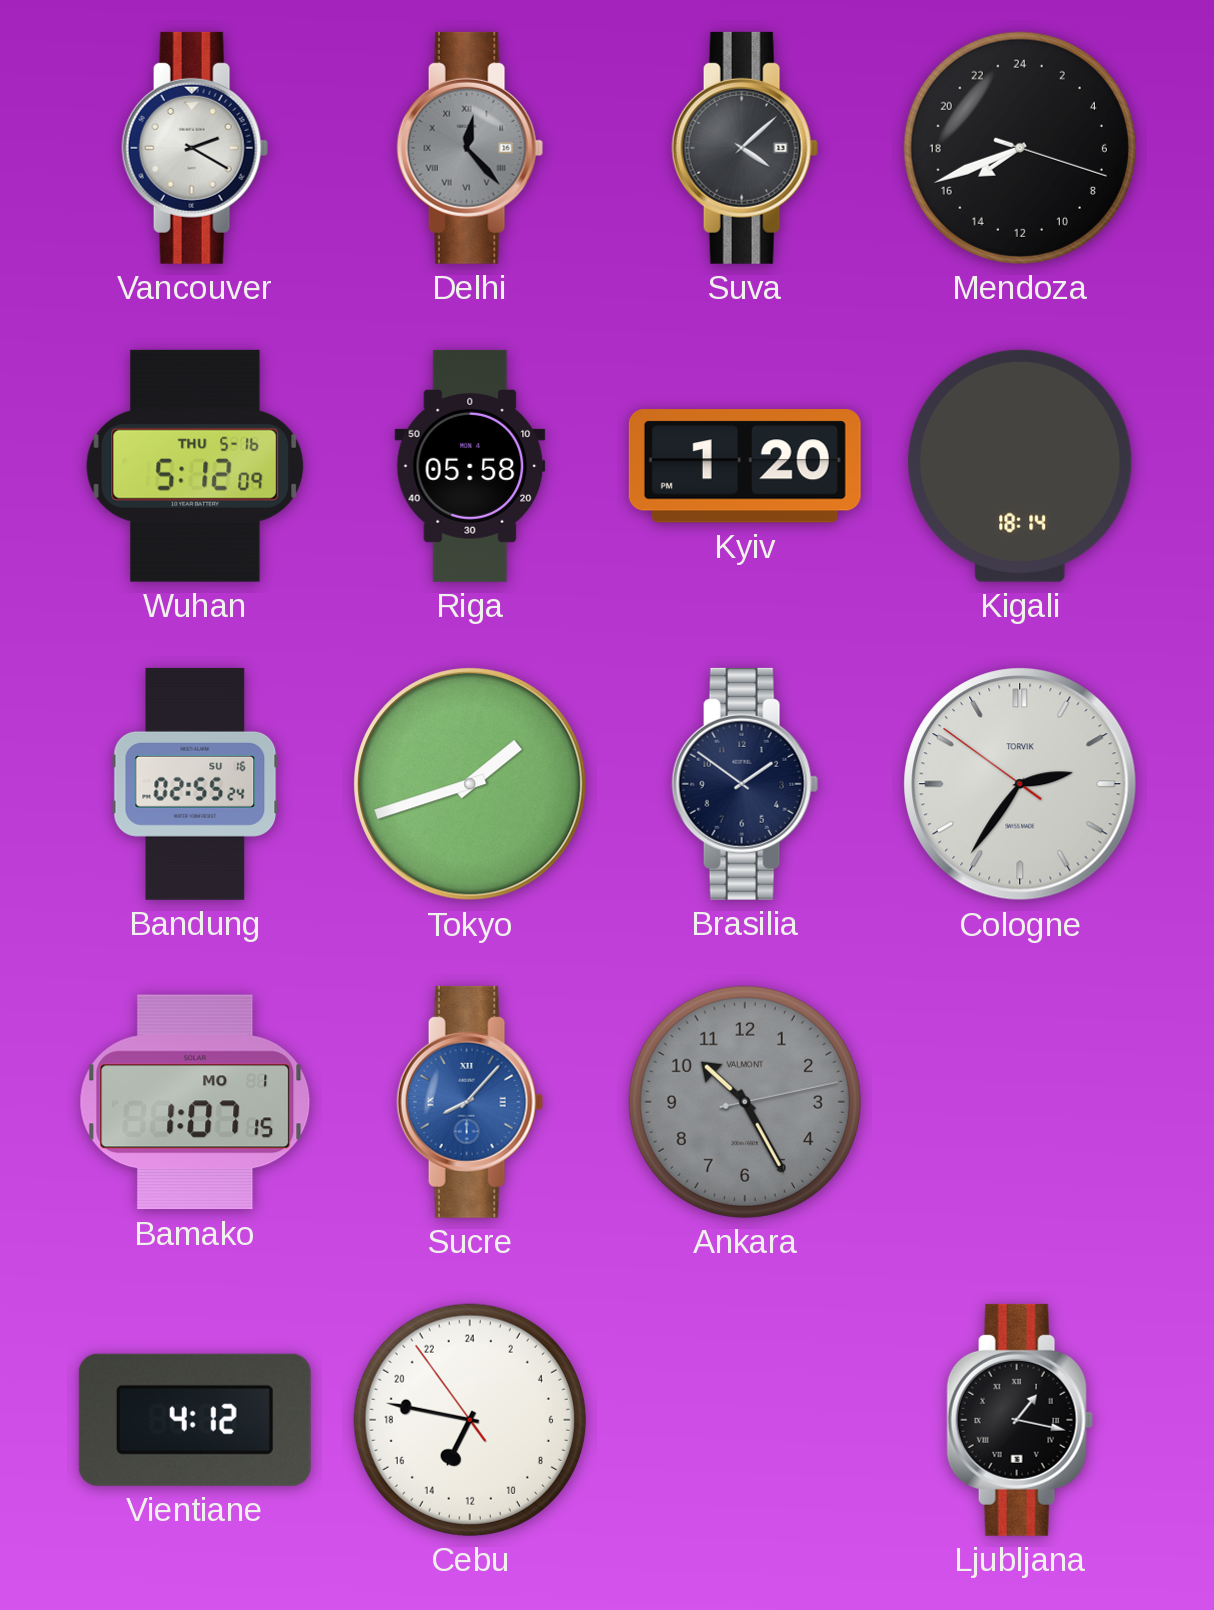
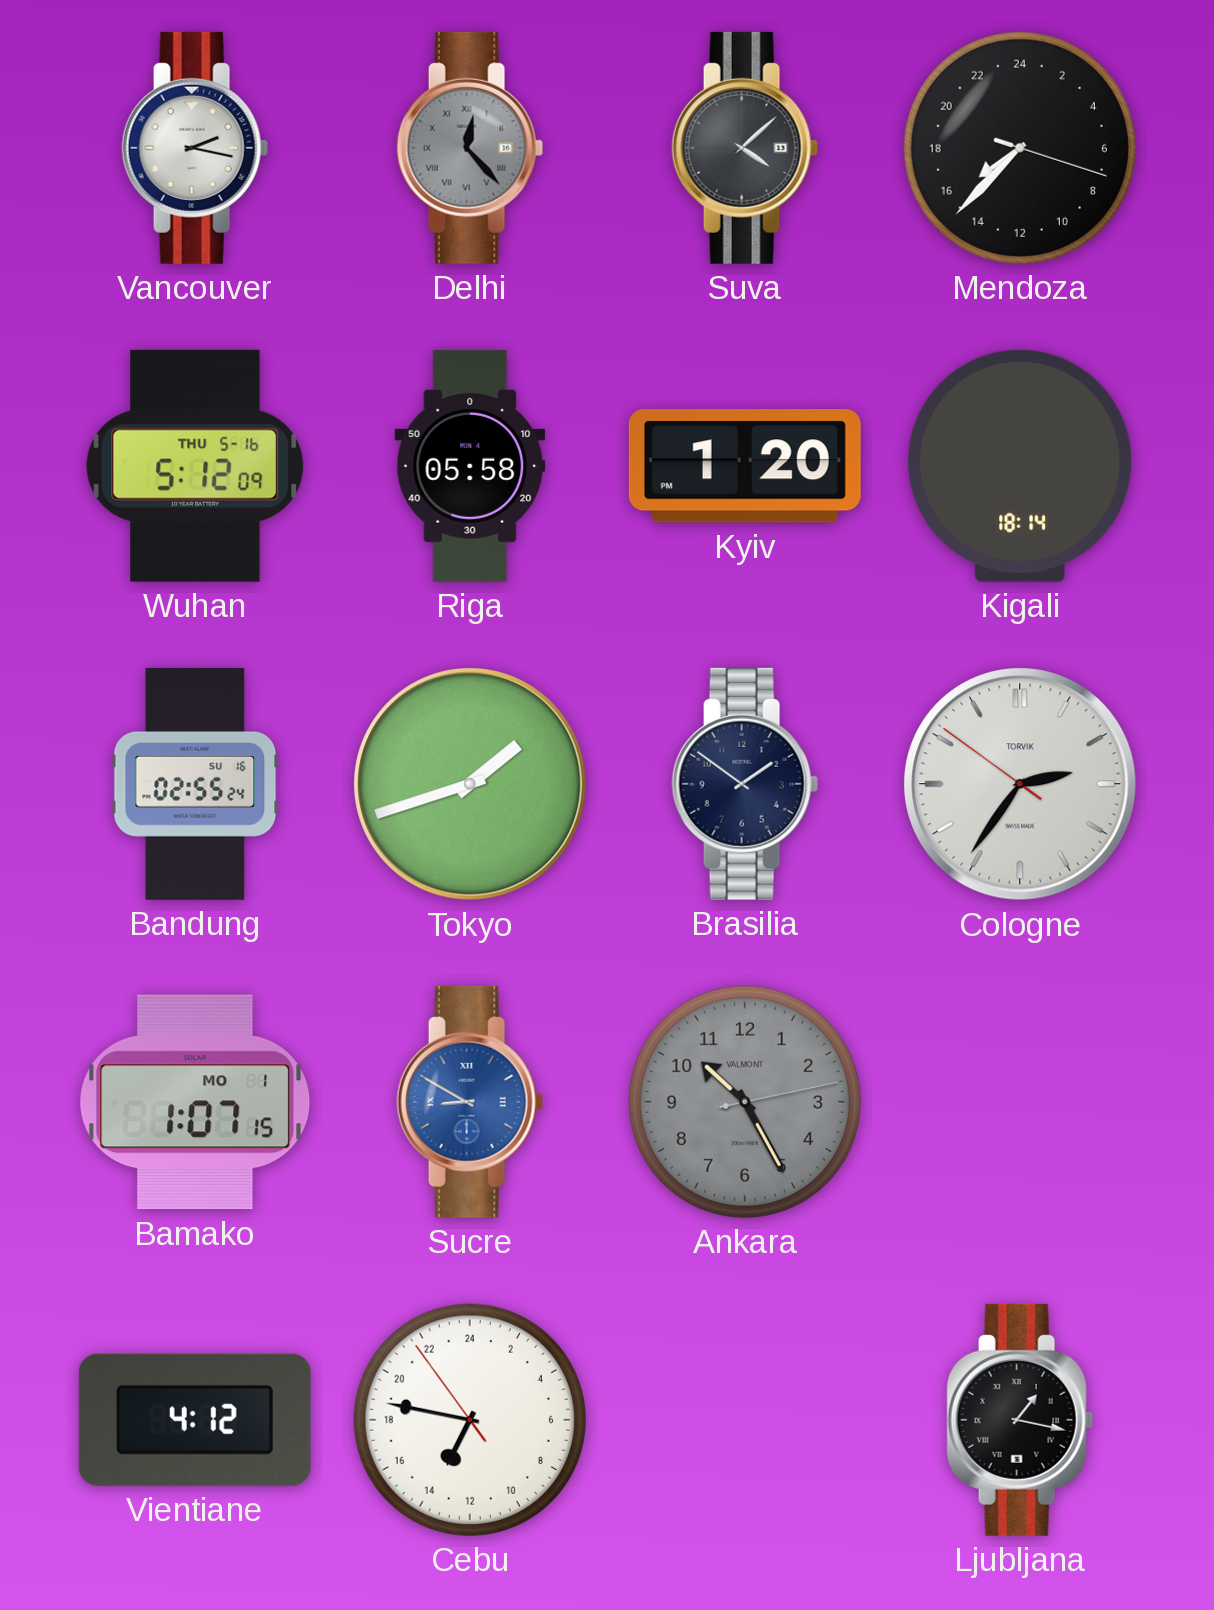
Vancouver: 2:20 -> 2:17 (195, 148)
Mendoza: 15:41 -> 15:37 (1020, 148)
Sucre: 8:07 -> 8:50 (470, 1102)
